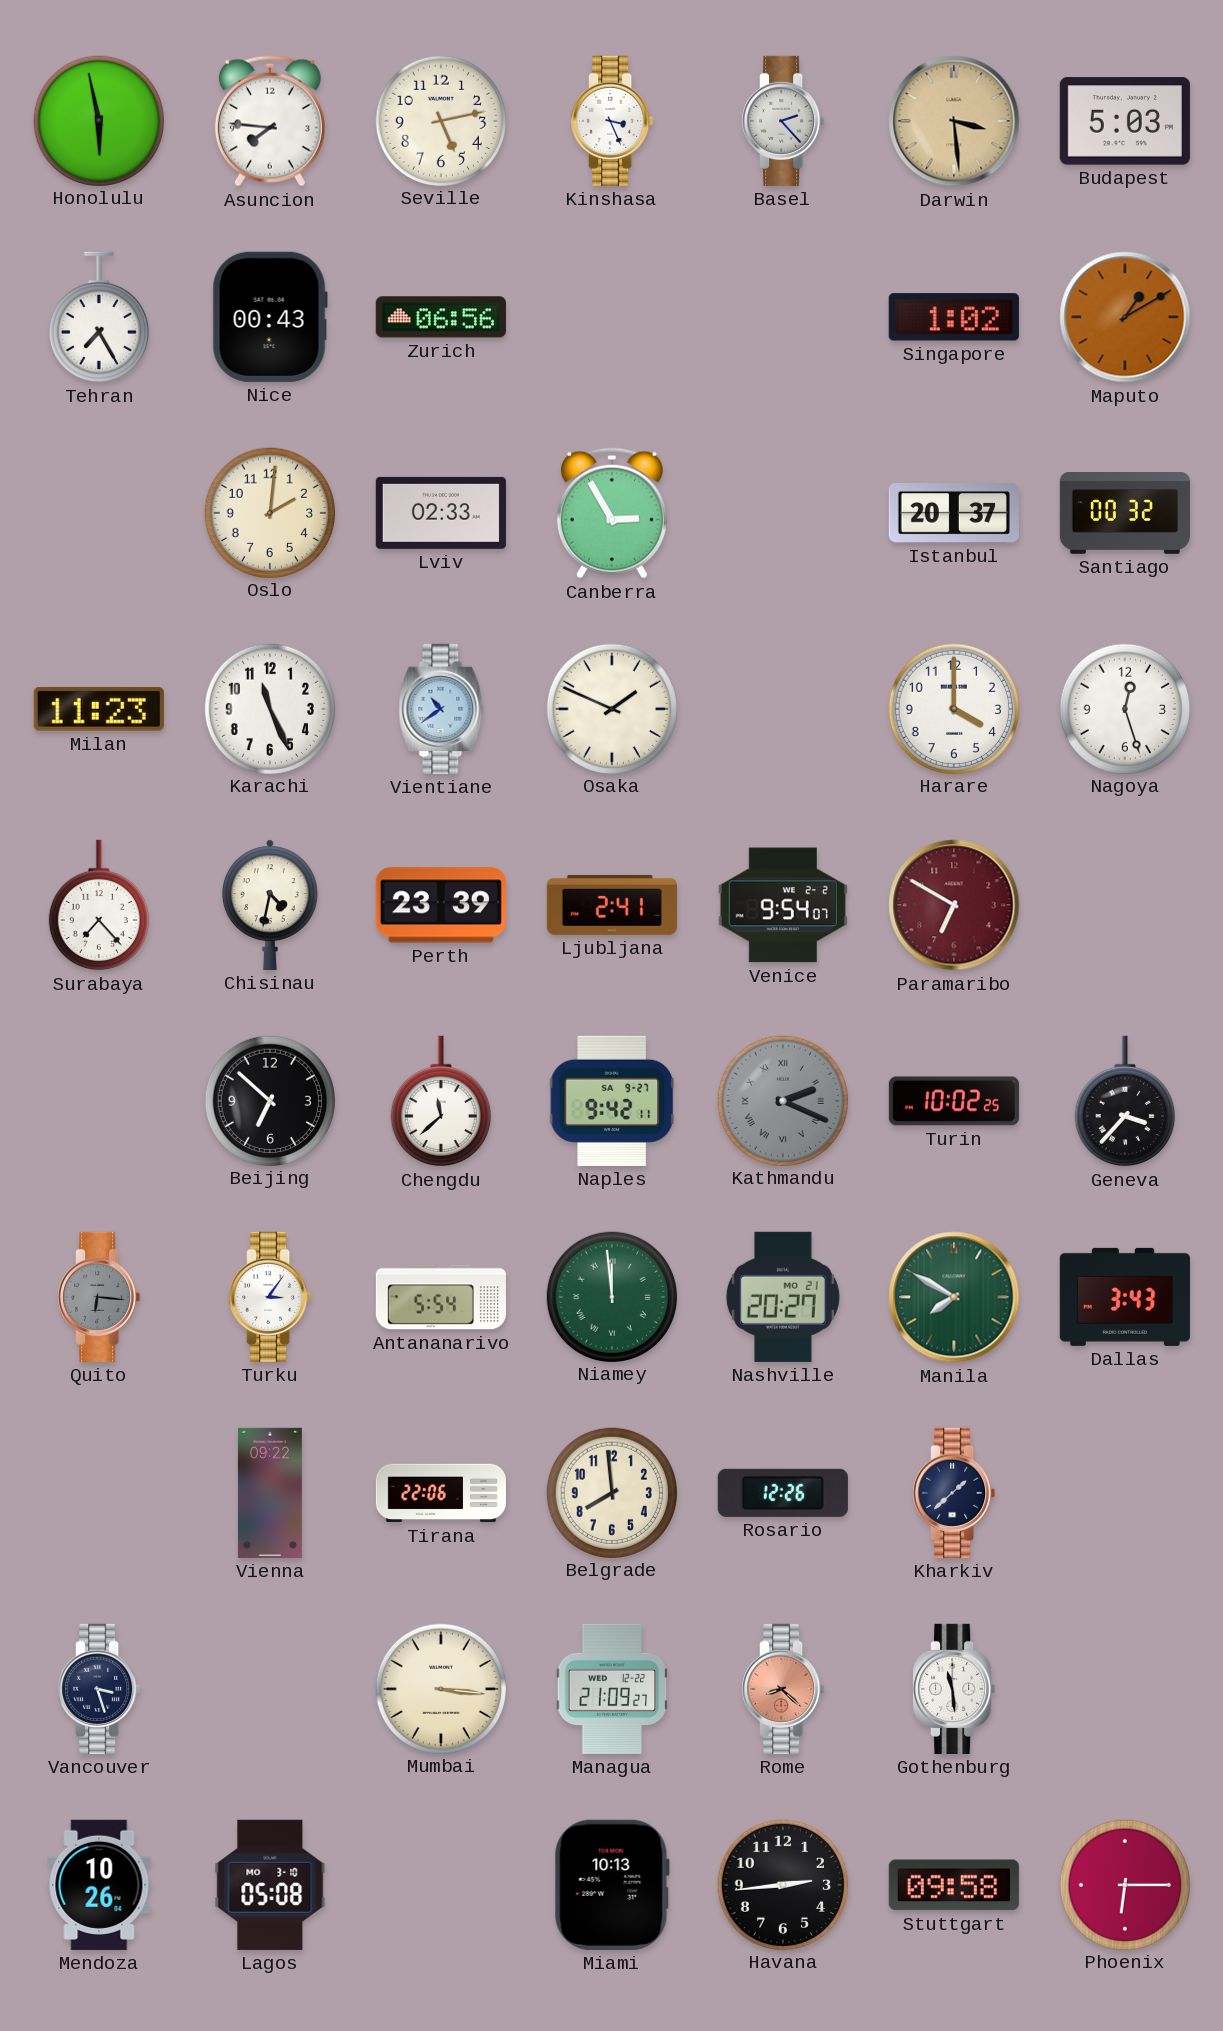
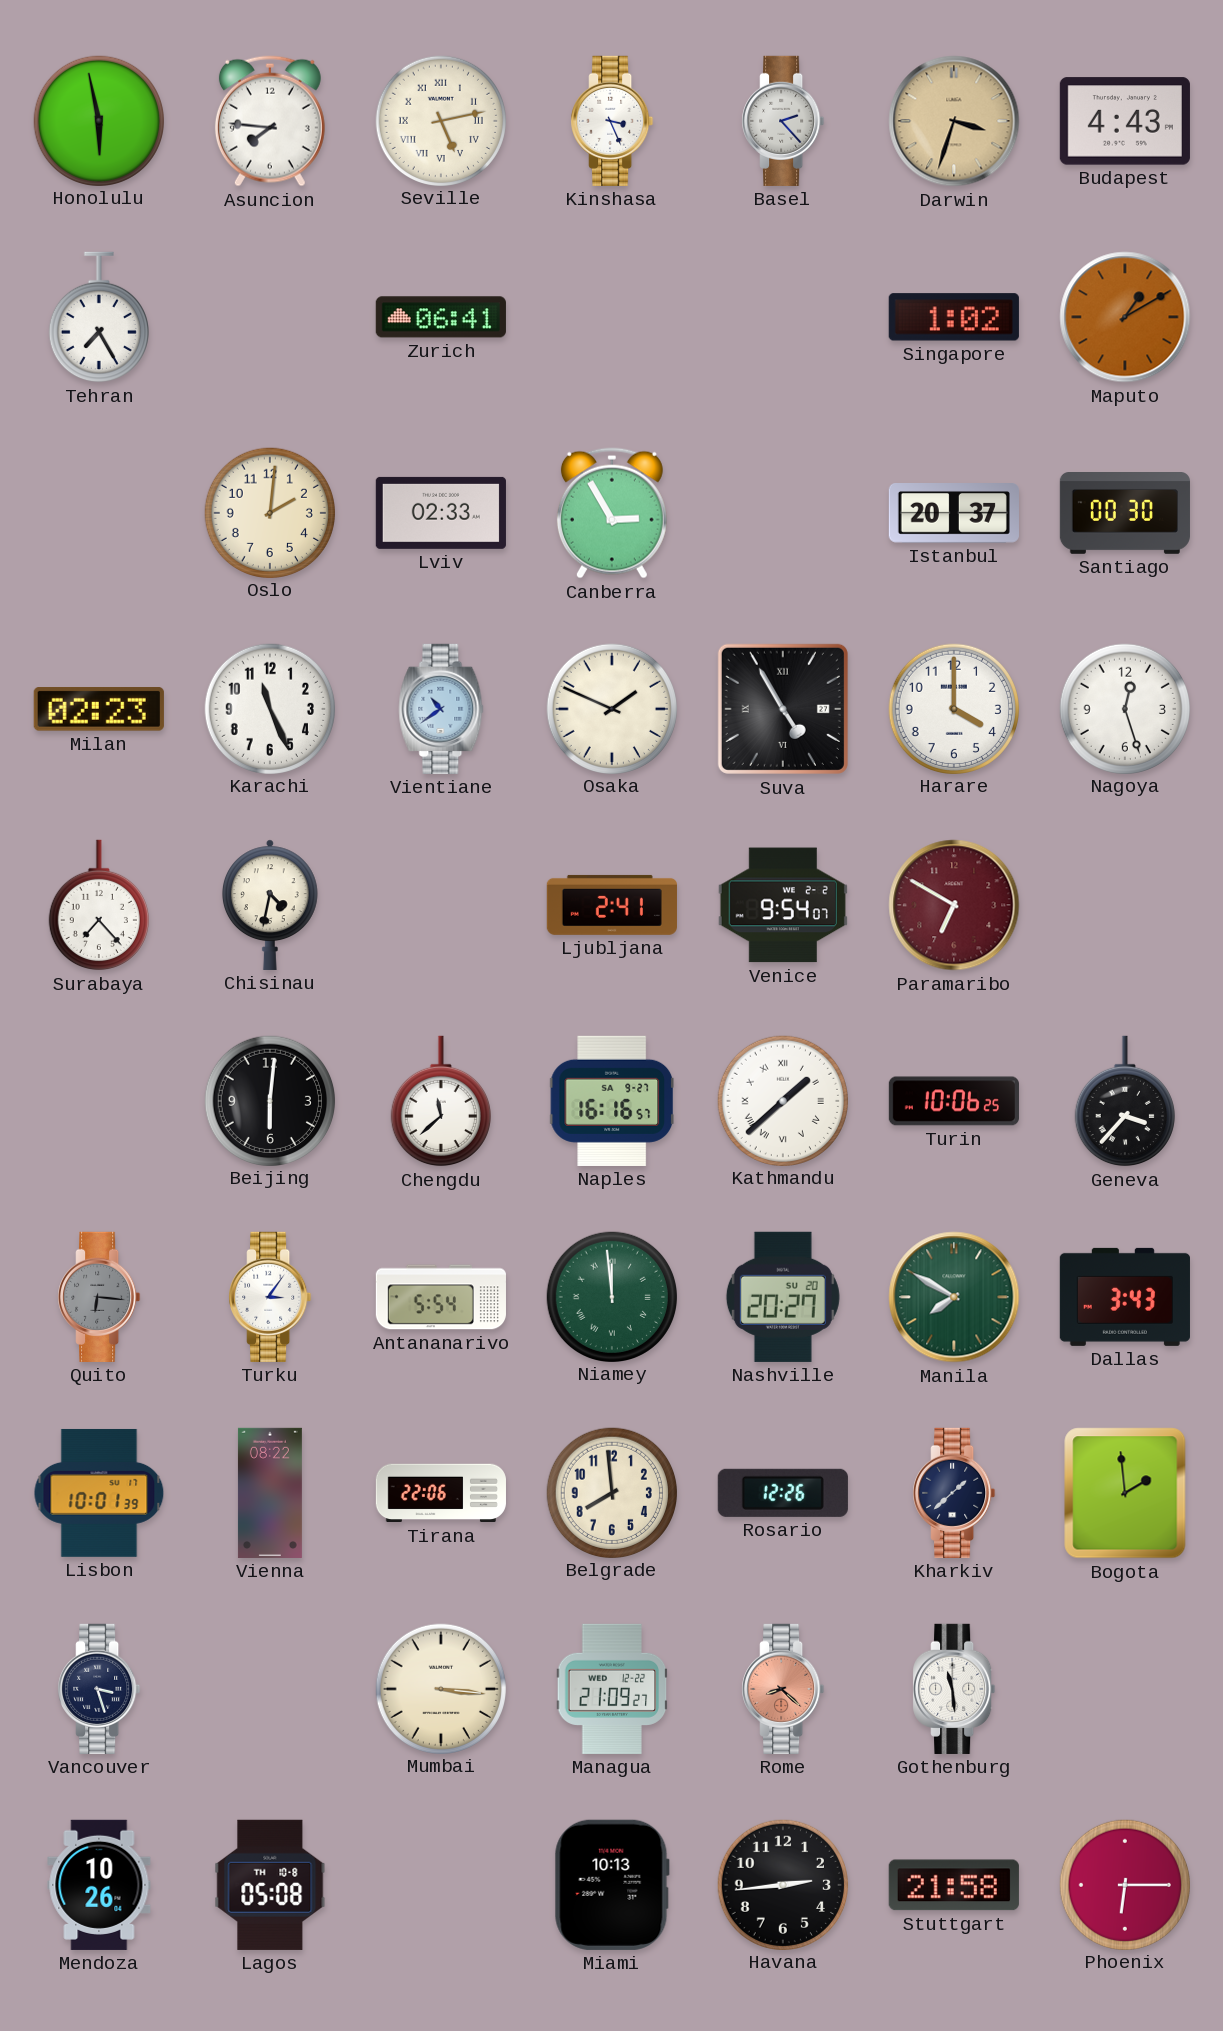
Seville numerals: Arabic -> Roman (440, 120)
Darwin: 3:29 -> 3:33 (954, 121)
Budapest: 5:03 -> 4:43 (1125, 121)
Nice: 00:43 -> none (270, 317)
Zurich: 06:56 -> 06:41 (441, 317)
Santiago: 00:32 -> 00:30 (1125, 514)
Milan: 11:23 -> 02:23 (99, 710)
Suva: none -> 4:55 (783, 709)
Perth: 23:39 -> none (441, 905)
Beijing: 6:52 -> 6:01 (269, 1100)
Naples: 9:42 -> 16:16 (611, 1101)
Kathmandu: 2:19 -> 1:38 (782, 1100)
Kathmandu dial: grey -> white (782, 1100)
Turin: 10:02 -> 10:06 (954, 1101)
Nashville date: MO 21 -> SU 20 (783, 1297)
Lisbon: none -> 10:01 (99, 1493)
Vienna: 09:22 -> 08:22 (270, 1493)
Bogota: none -> 1:59 (1125, 1493)
Lagos date: MO 3-10 -> TH 10-8 (270, 1885)
Stuttgart: 09:58 -> 21:58 (954, 1885)
